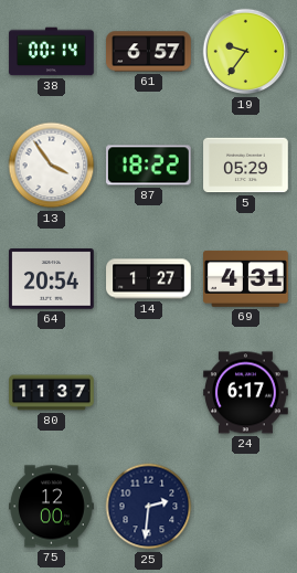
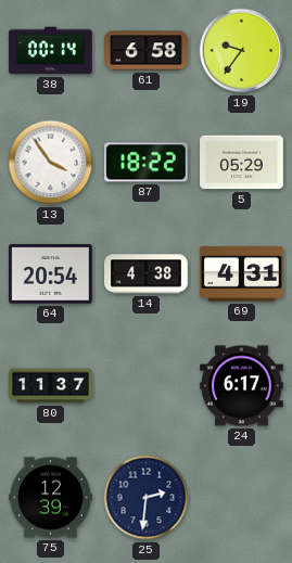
61: 6:57 -> 6:58 (147, 51)
14: 1:27 -> 4:38 (147, 274)
75: 12:00 -> 12:39 (51, 498)
